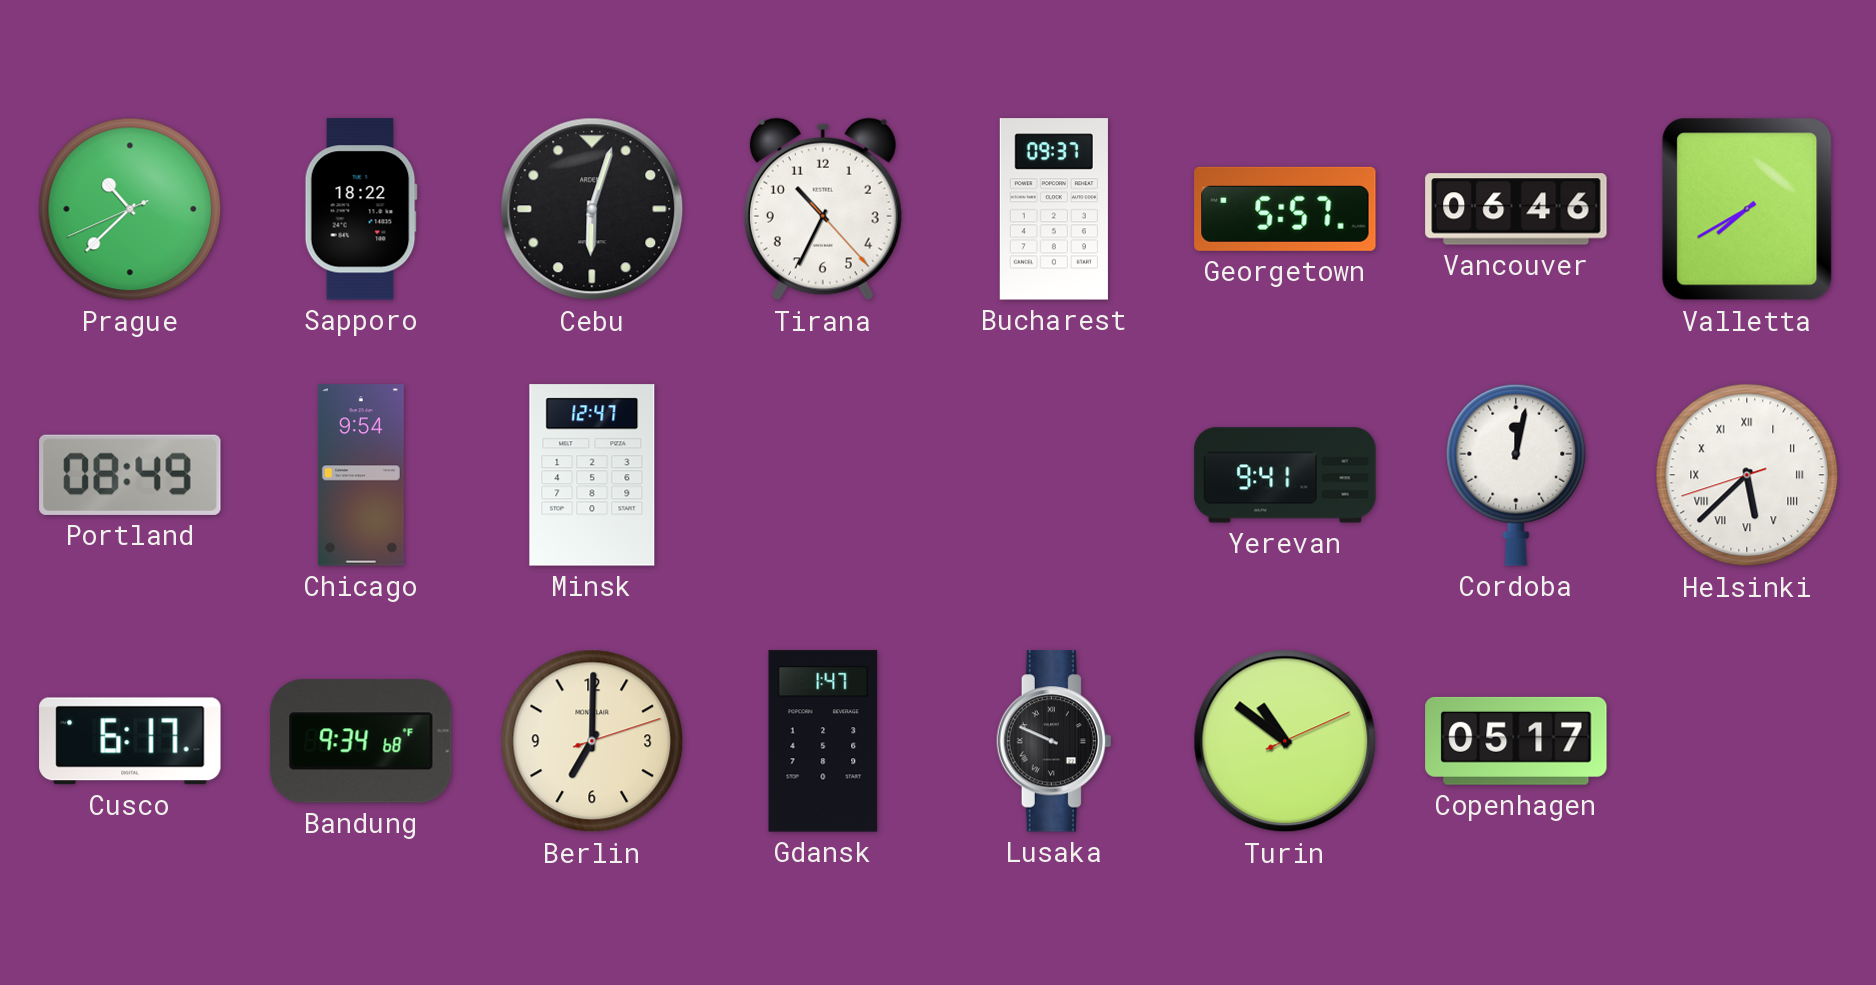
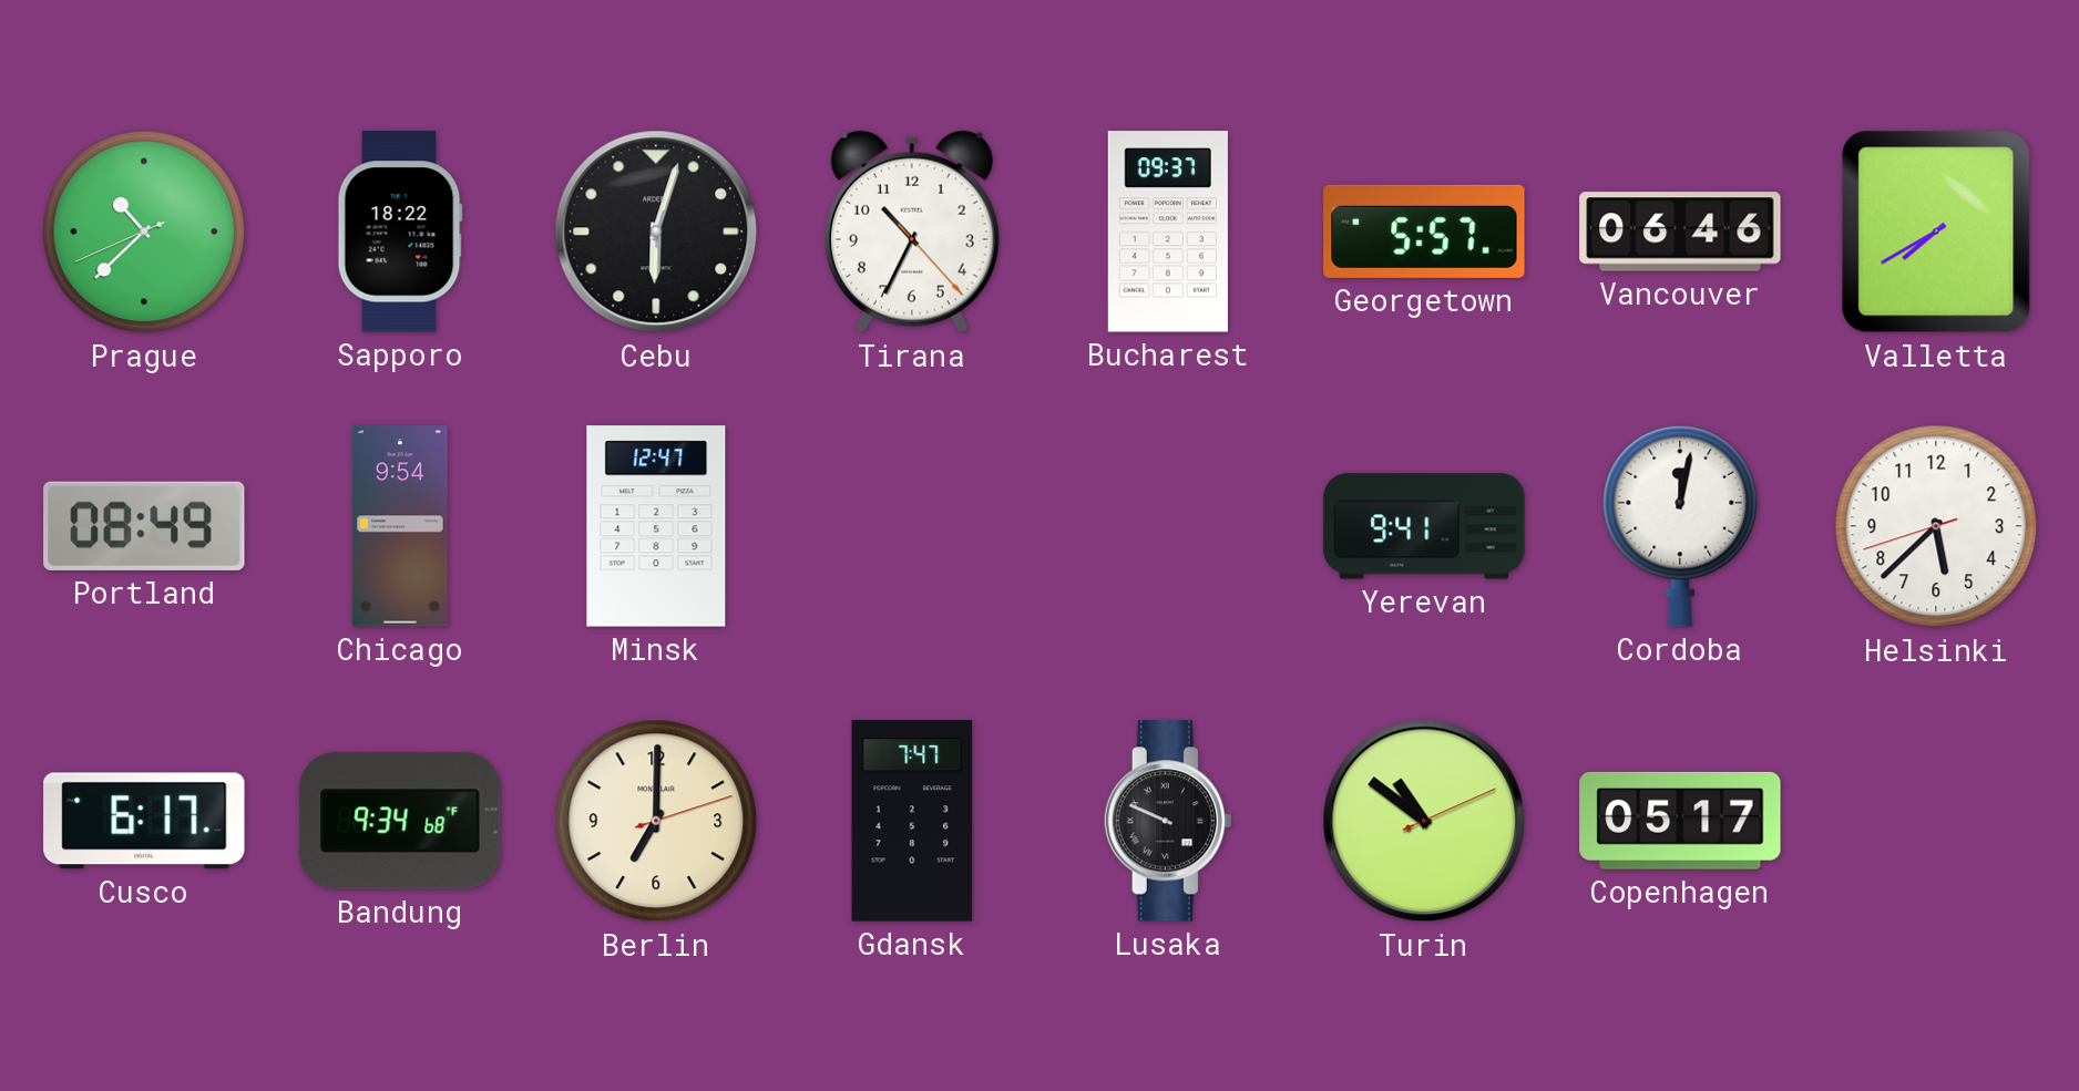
Helsinki numerals: Roman -> Arabic (1936, 526)
Gdansk: 1:47 -> 7:47 (912, 821)
